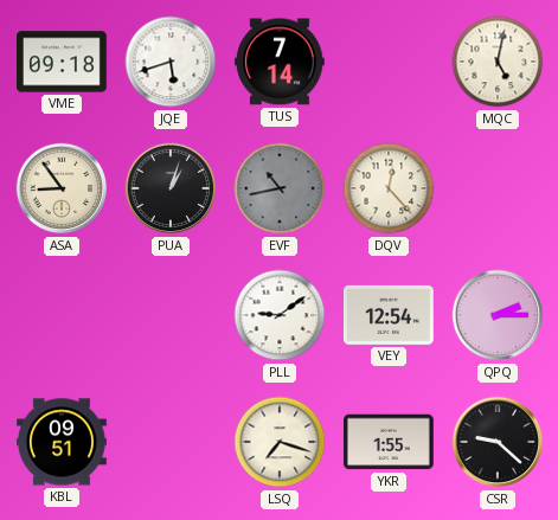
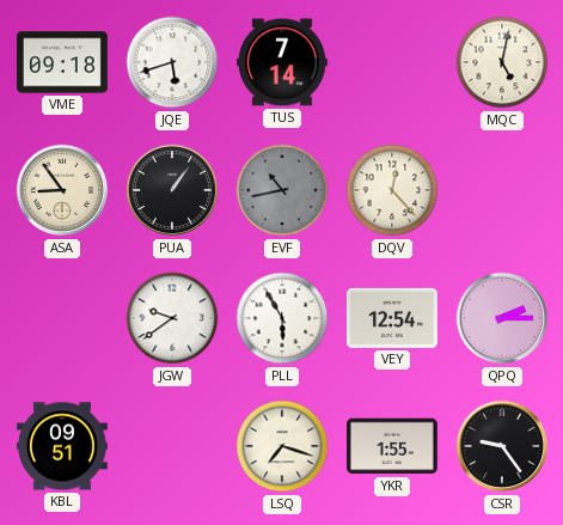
PUA: 1:03 -> 1:06 (172, 190)
JGW: none -> 9:39 (172, 318)
PLL: 9:09 -> 5:55 (282, 318)
CSR: 9:22 -> 9:24 (502, 446)
